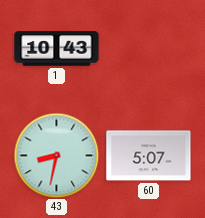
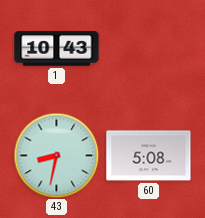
60: 5:07 -> 5:08 (149, 156)
